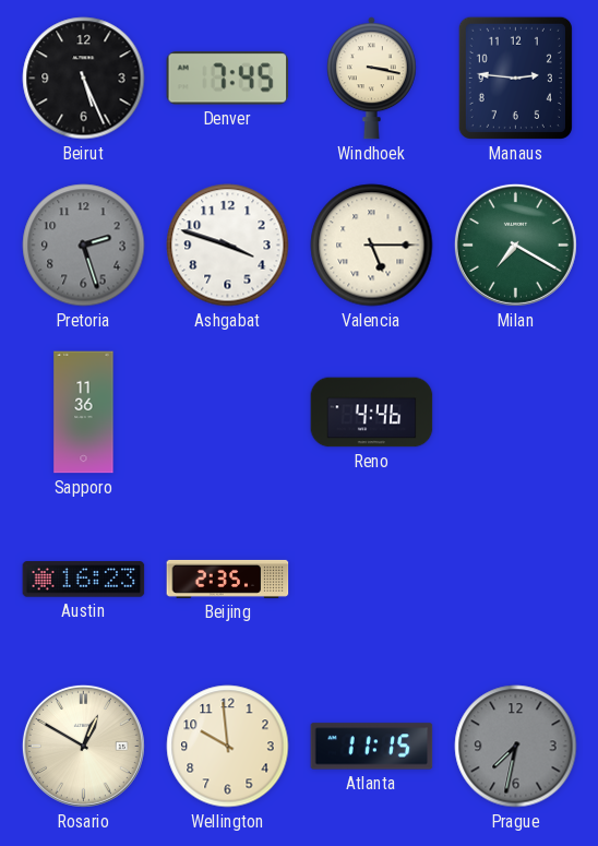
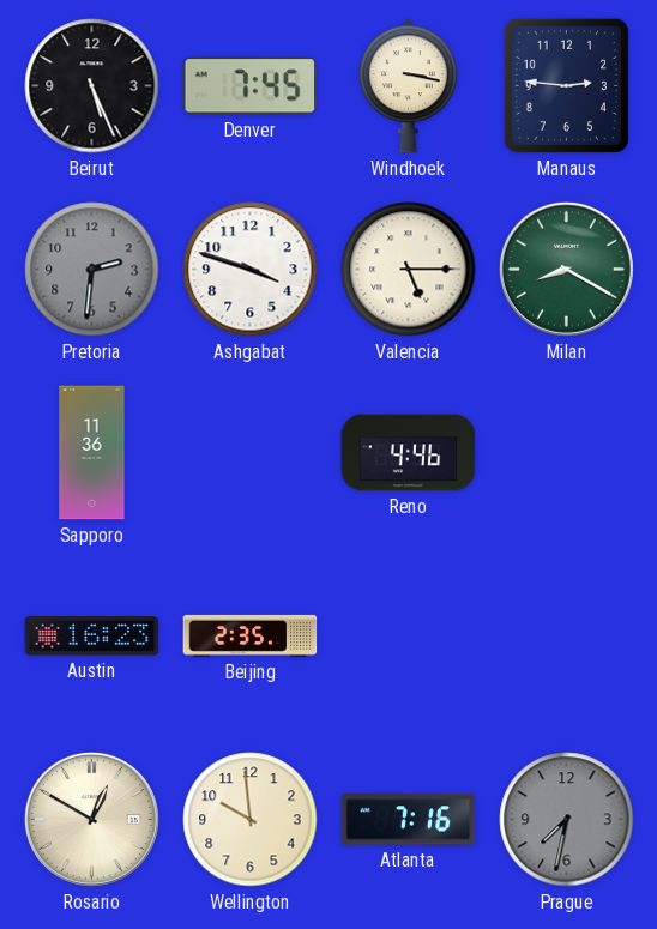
Pretoria: 2:27 -> 2:31 (92, 270)
Milan: 7:20 -> 8:20 (566, 269)
Atlanta: 11:15 -> 7:16 (409, 820)
